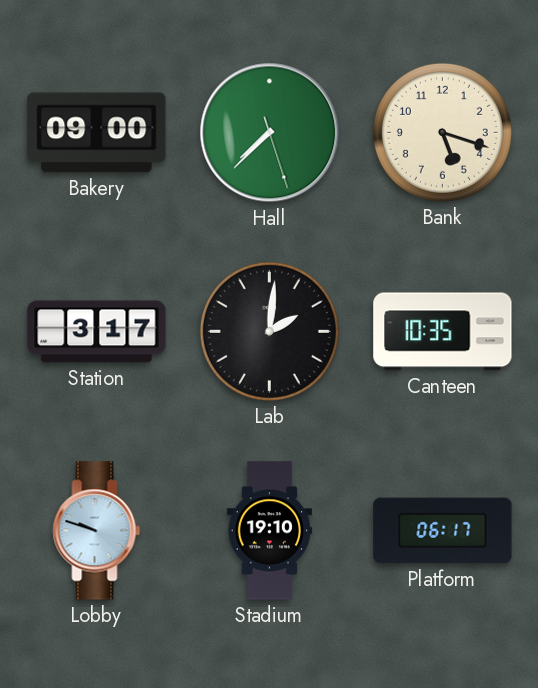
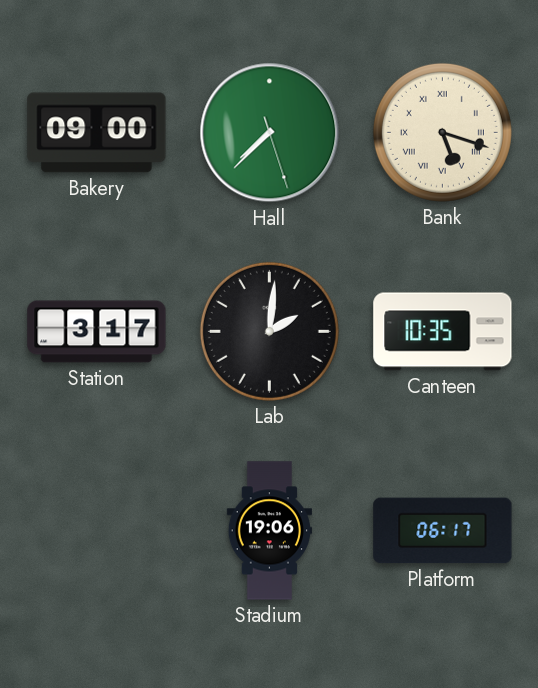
Bank numerals: Arabic -> Roman (442, 132)
Lobby: 9:48 -> none (97, 531)
Stadium: 19:10 -> 19:06 (269, 531)
